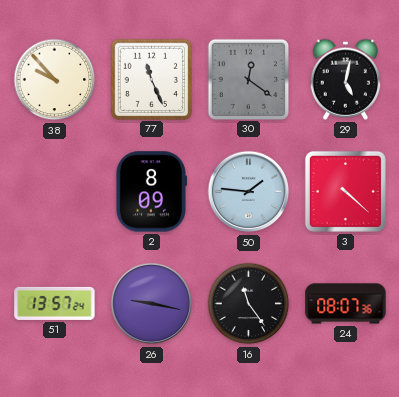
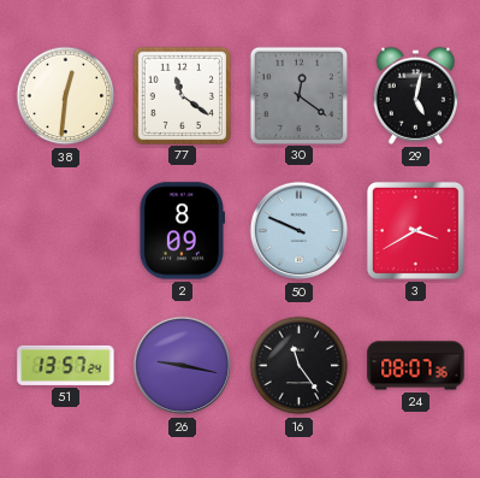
38: 9:53 -> 12:31 (66, 96)
77: 11:26 -> 11:21 (182, 95)
50: 1:46 -> 9:49 (300, 231)
3: 4:22 -> 3:40 (415, 230)
